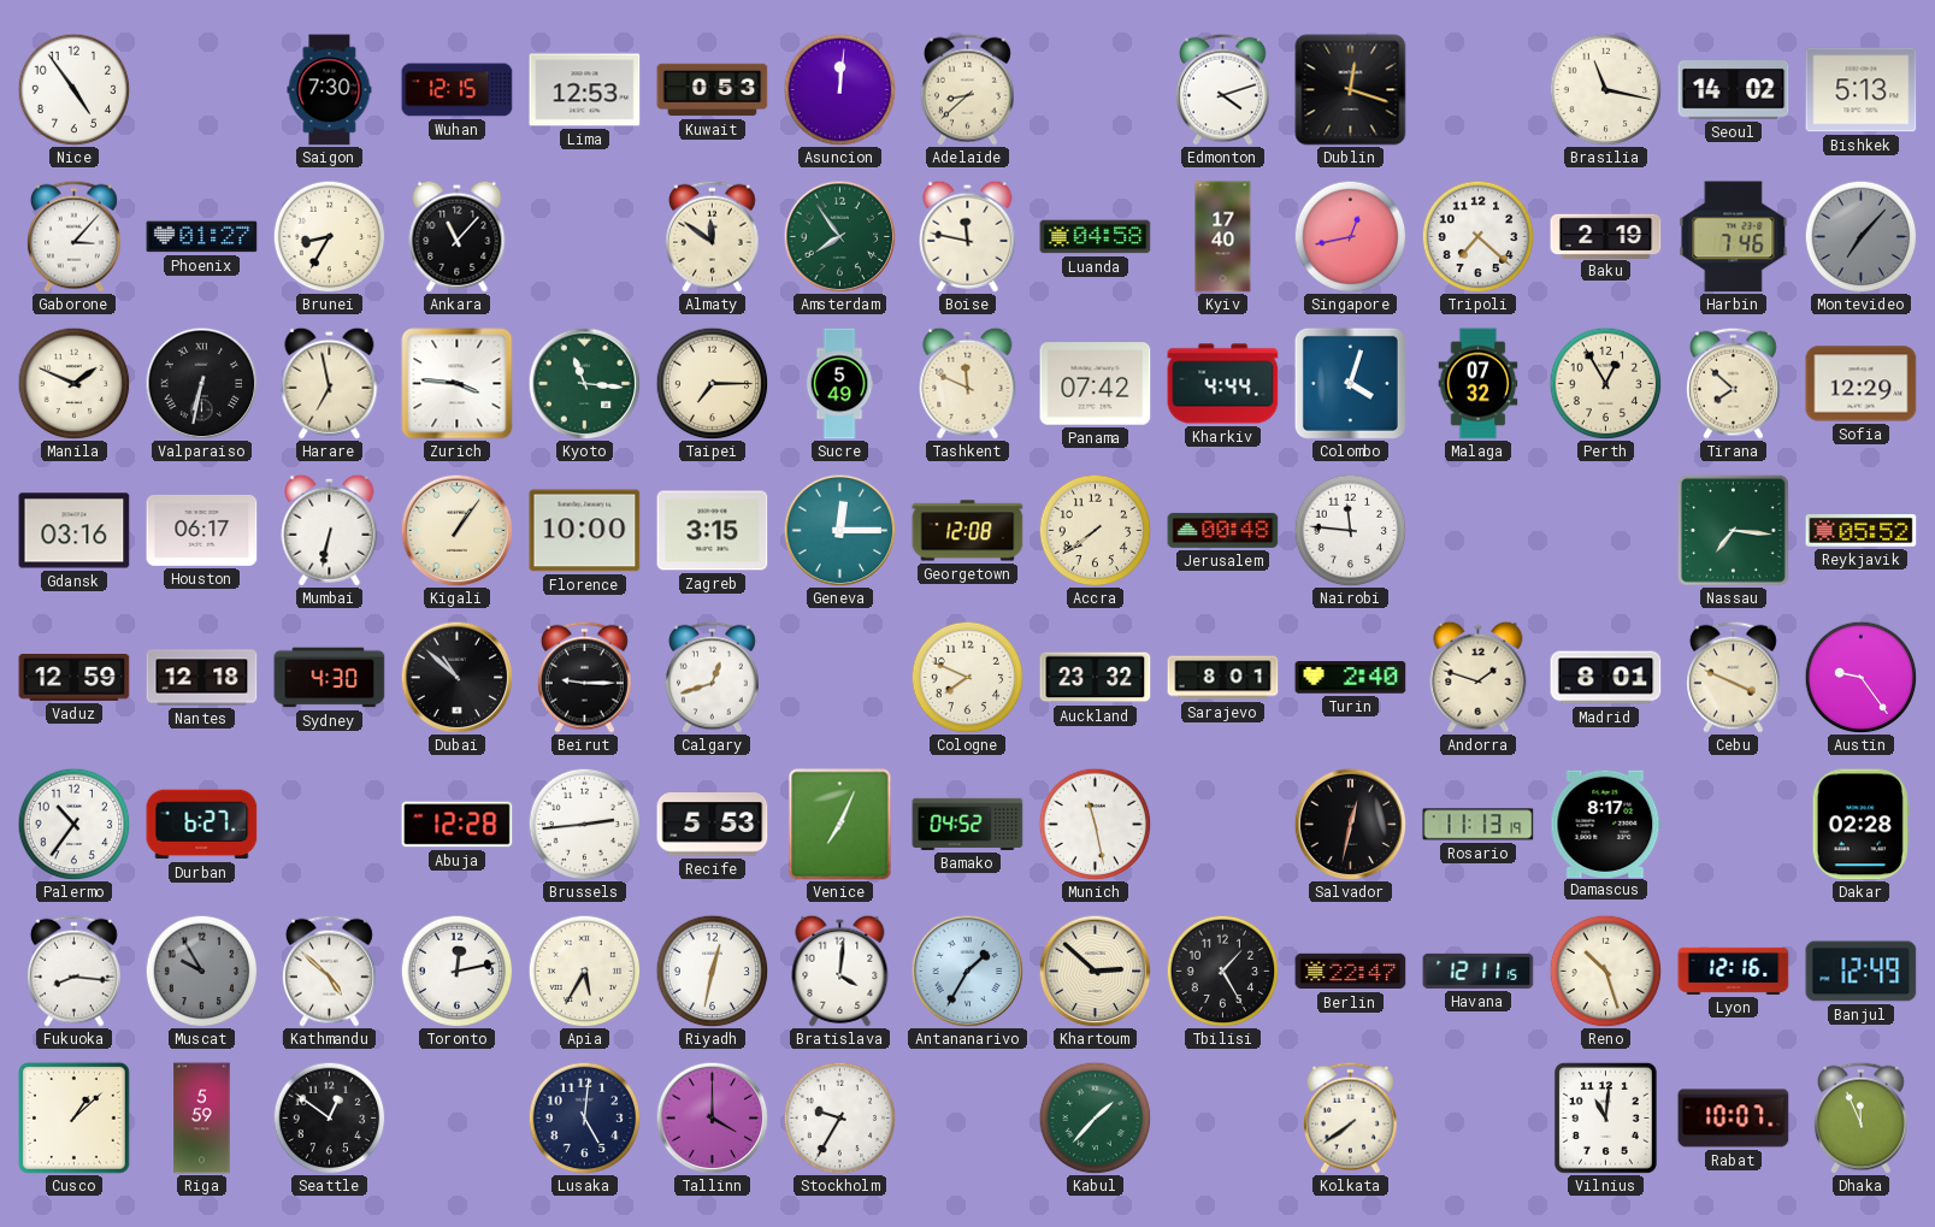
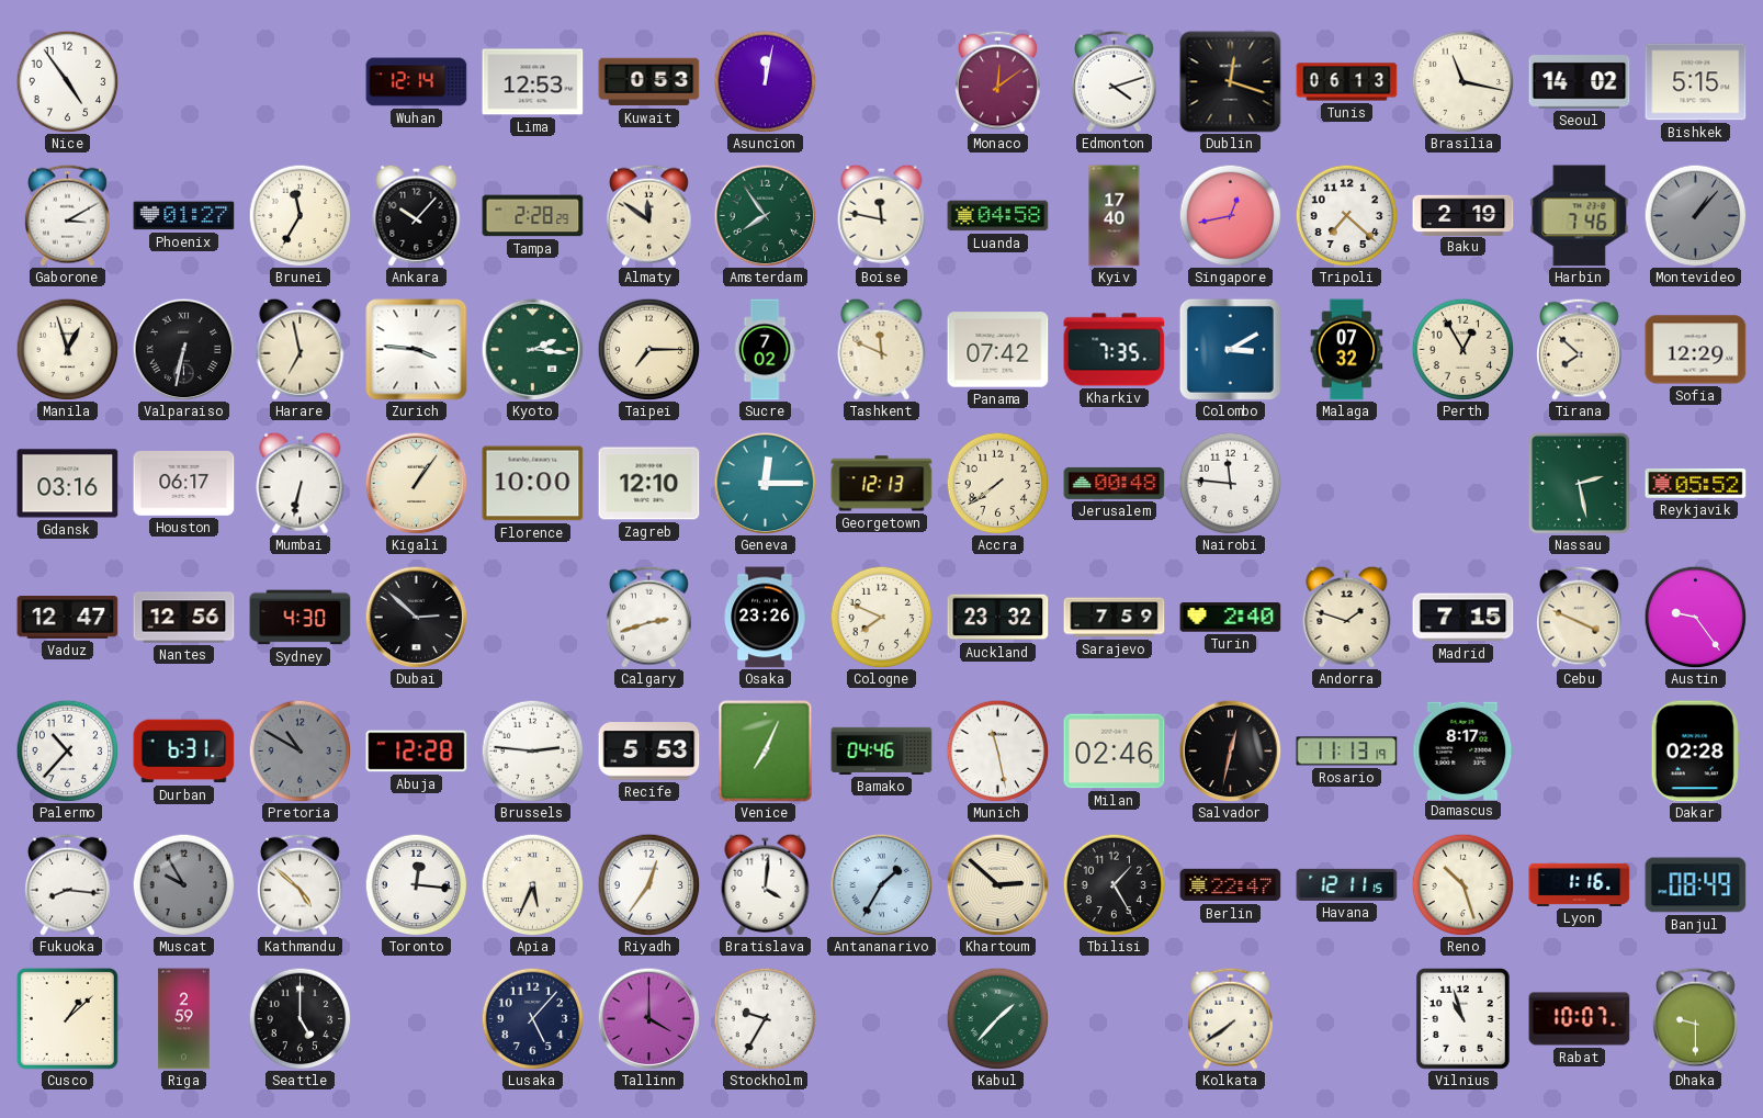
Saigon: 7:30 -> none (330, 90)
Wuhan: 12:15 -> 12:14 (417, 82)
Asuncion: 12:01 -> 12:02 (765, 81)
Adelaide: 8:38 -> none (968, 89)
Monaco: none -> 12:09 (998, 81)
Tunis: none -> 06:13 (1347, 82)
Bishkek: 5:13 -> 5:15 (1696, 82)
Gaborone: 3:07 -> 3:10 (68, 215)
Brunei: 8:35 -> 11:35 (300, 215)
Ankara: 11:07 -> 10:07 (417, 215)
Tampa: none -> 2:28 (533, 216)
Montevideo: 7:07 -> 1:07 (1695, 215)
Manila: 1:49 -> 12:57 (67, 349)
Kyoto: 11:16 -> 2:16 (532, 349)
Sucre: 5:49 -> 7:02 (765, 350)
Kharkiv: 4:44 -> 7:35 (1115, 350)
Colombo: 4:03 -> 3:10 (1230, 349)
Zagreb: 3:15 -> 12:10 (649, 484)
Georgetown: 12:08 -> 12:13 (882, 484)
Nassau: 7:16 -> 2:28 (1579, 483)
Vaduz: 12:59 -> 12:47 (68, 618)
Nantes: 12:18 -> 12:56 (184, 618)
Dubai: 10:52 -> 2:52 (416, 617)
Beirut: 9:15 -> none (585, 677)
Calgary: 12:42 -> 2:42 (649, 617)
Osaka: none -> 23:26 (765, 618)
Sarajevo: 8:01 -> 7:59 (1115, 618)
Madrid: 8:01 -> 7:15 (1463, 618)
Palermo: 10:36 -> 10:37 (67, 750)
Durban: 6:27 -> 6:31 (184, 752)
Pretoria: none -> 10:50 (300, 750)
Brussels: 2:44 -> 2:46 (532, 750)
Bamako: 04:52 -> 04:46 (882, 750)
Milan: none -> 02:46 (1115, 752)
Toronto: 12:13 -> 12:16 (416, 884)
Apia: 5:35 -> 5:34 (532, 884)
Riyadh: 12:32 -> 12:36 (648, 884)
Lyon: 12:16 -> 1:16 (1580, 884)
Banjul: 12:49 -> 08:49 (1696, 885)
Riga: 5:59 -> 2:59 (184, 1019)
Seattle: 12:51 -> 5:00 (300, 1018)
Lusaka: 5:01 -> 5:07 (532, 1018)
Vilnius: 11:01 -> 10:57 (1462, 1018)
Dhaka: 11:56 -> 9:30 (1696, 1018)
